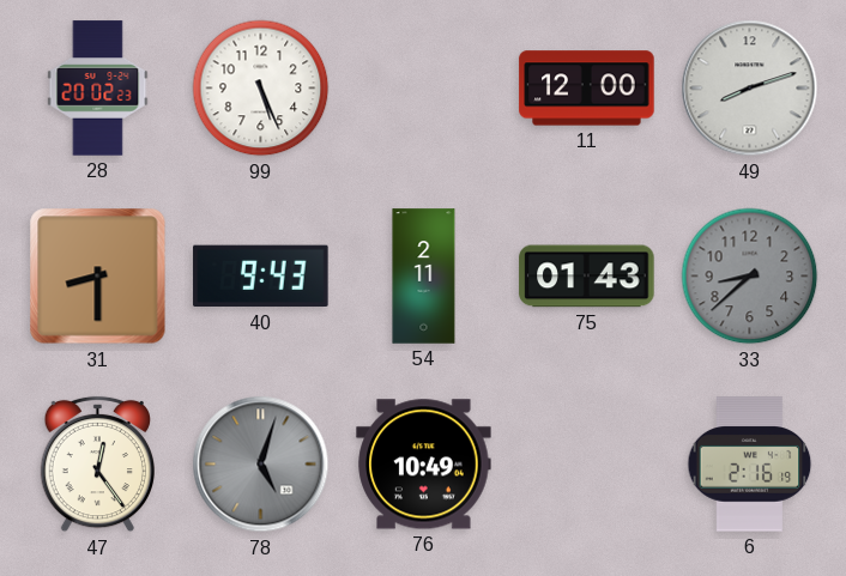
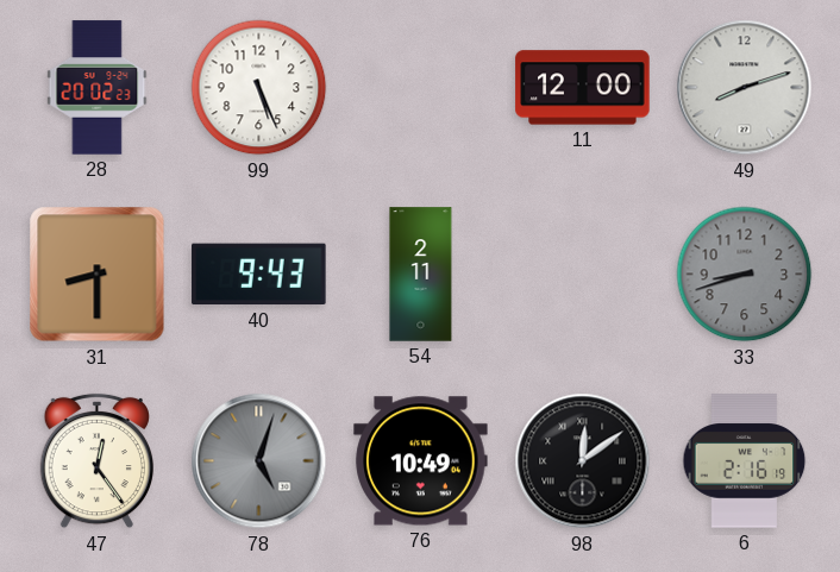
75: 01:43 -> none (587, 277)
33: 8:38 -> 8:42 (745, 275)
98: none -> 12:09 (583, 461)
